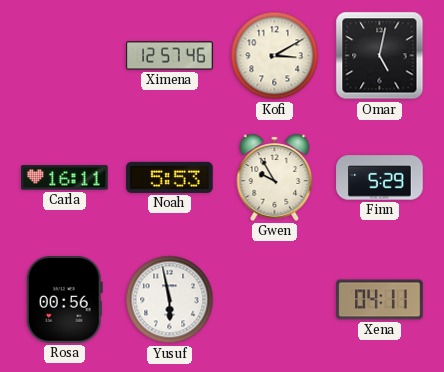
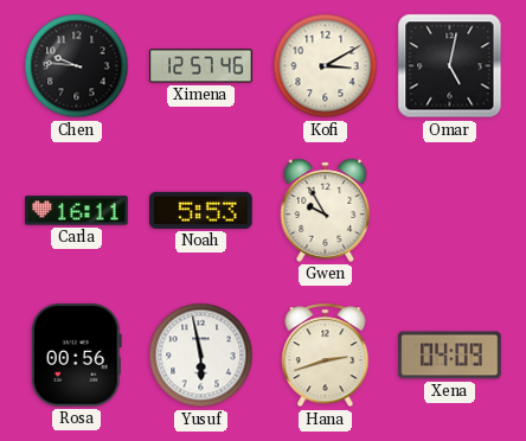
Chen: none -> 9:46 (77, 66)
Finn: 5:29 -> none (380, 178)
Hana: none -> 2:42 (326, 356)
Xena: 04:11 -> 04:09 (450, 356)
